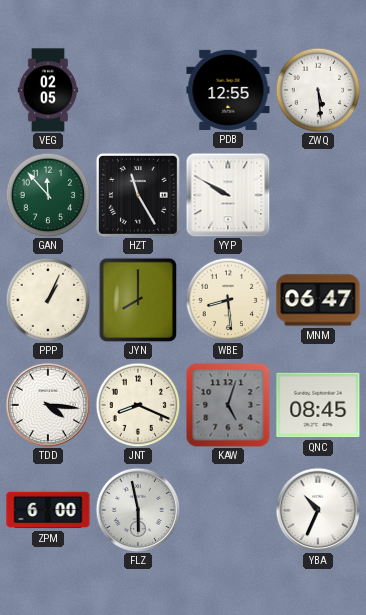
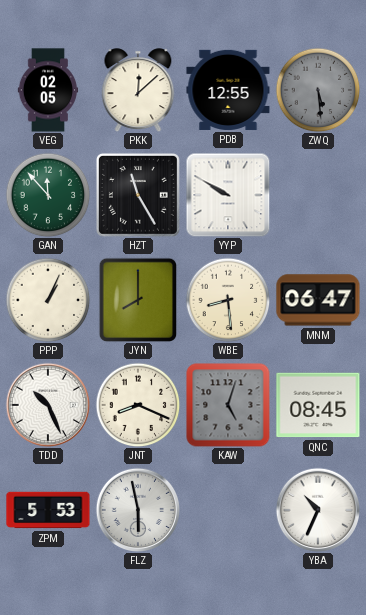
PKK: none -> 12:08 (138, 90)
ZWQ dial: white -> grey (318, 90)
TDD: 4:16 -> 10:26 (47, 404)
ZPM: 6:00 -> 5:53 (48, 510)
